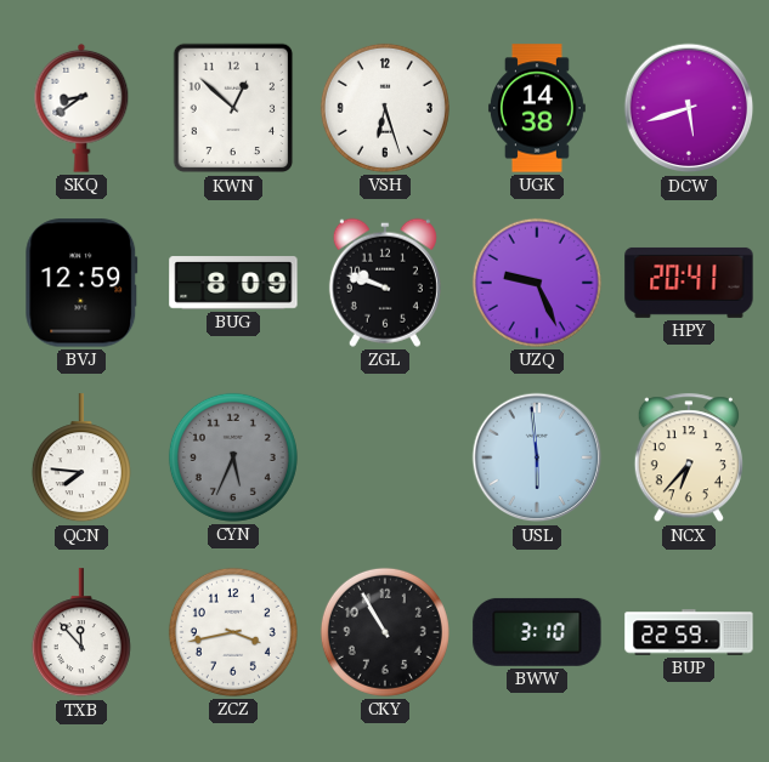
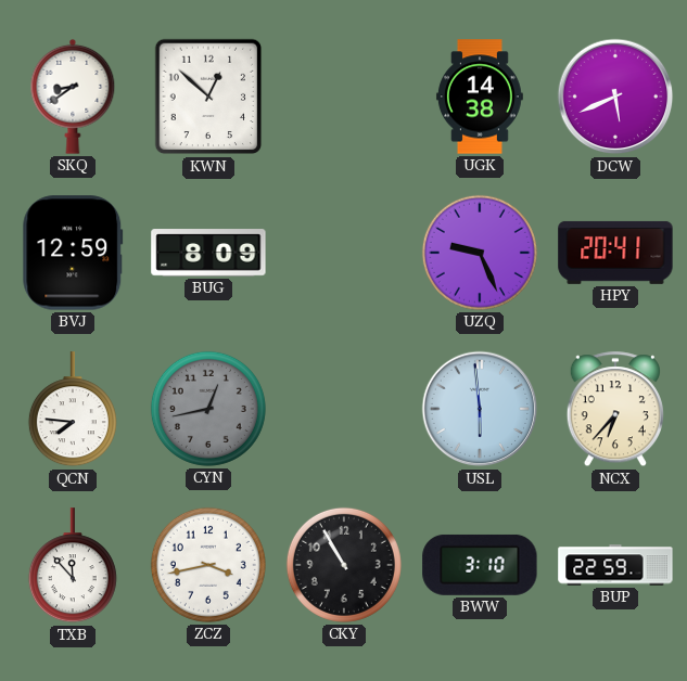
VSH: 6:27 -> none (385, 108)
DCW: 5:42 -> 5:41 (615, 97)
ZGL: 9:48 -> none (385, 283)
CYN: 5:34 -> 12:43 (208, 409)
